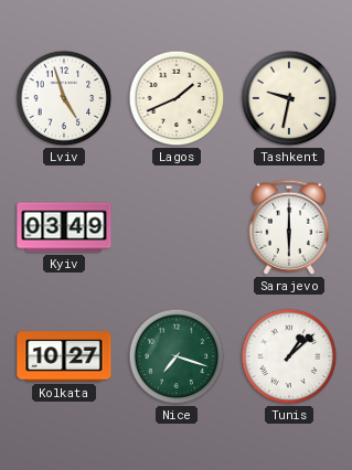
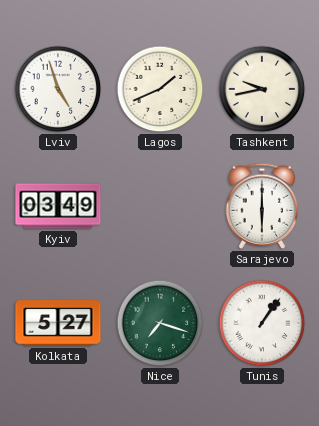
Tashkent: 9:32 -> 9:43 (262, 89)
Kolkata: 10:27 -> 5:27 (58, 323)
Tunis: 1:08 -> 1:06 (262, 323)
